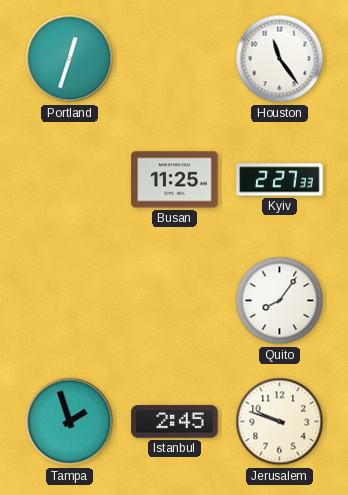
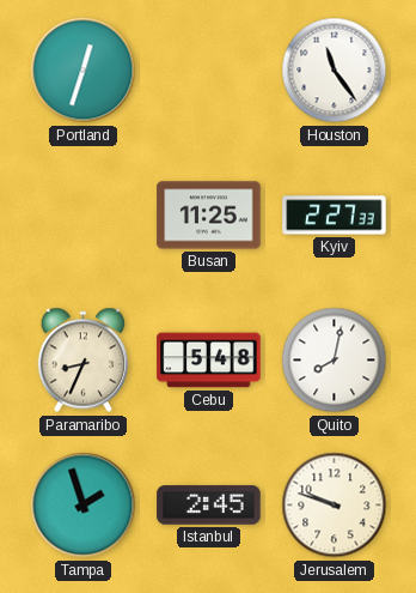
Paramaribo: none -> 8:34 (84, 361)
Cebu: none -> 5:48 (209, 361)
Quito: 8:06 -> 8:02 (335, 361)
